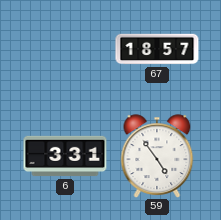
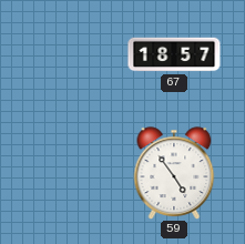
6: 3:31 -> none (65, 156)
